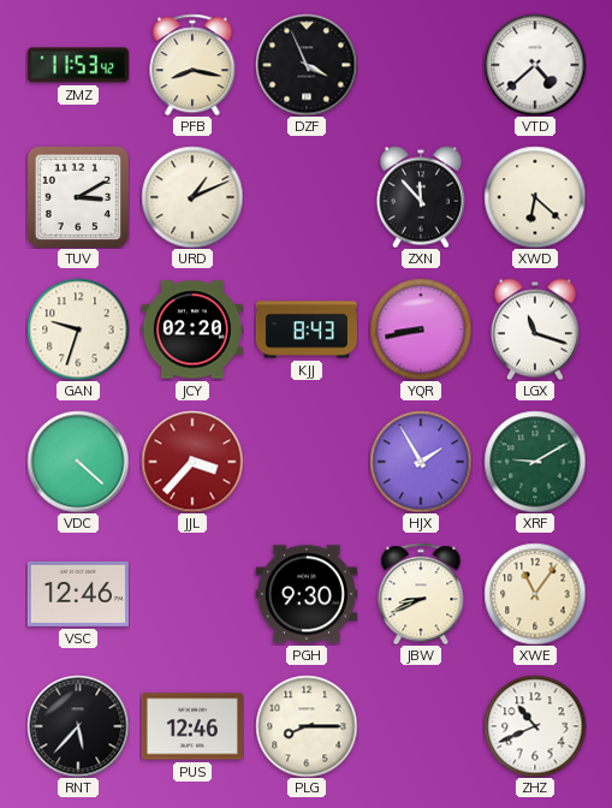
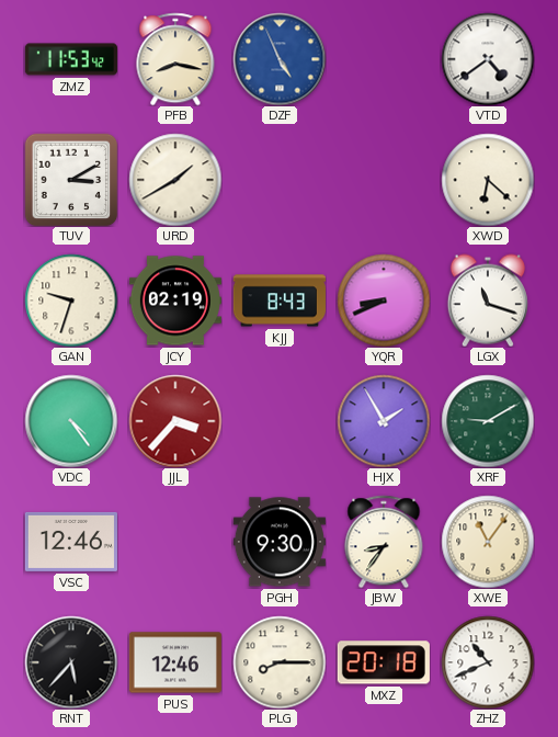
DZF: 3:56 -> 4:56 (280, 59)
DZF dial: black -> blue (280, 59)
VTD: 4:38 -> 4:39 (488, 59)
URD: 1:11 -> 1:40 (175, 180)
ZXN: 11:53 -> none (421, 197)
JCY: 02:20 -> 02:19 (175, 301)
YQR: 8:43 -> 8:41 (384, 301)
VDC: 4:22 -> 4:24 (71, 421)
JBW: 8:41 -> 8:36 (384, 542)
MXZ: none -> 20:18 (384, 662)
